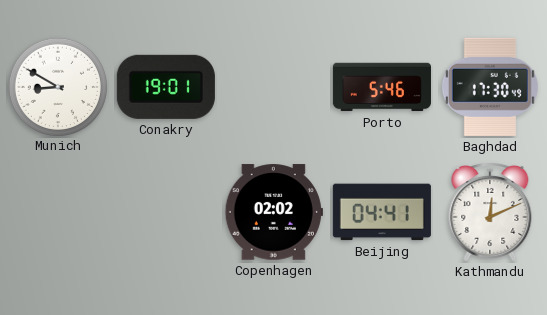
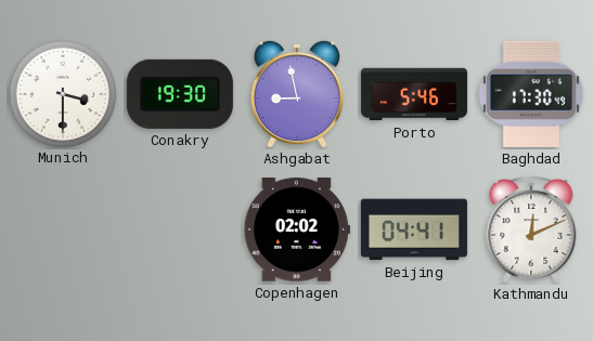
Munich: 8:50 -> 3:30 (62, 93)
Conakry: 19:01 -> 19:30 (180, 94)
Ashgabat: none -> 8:58 (297, 94)
